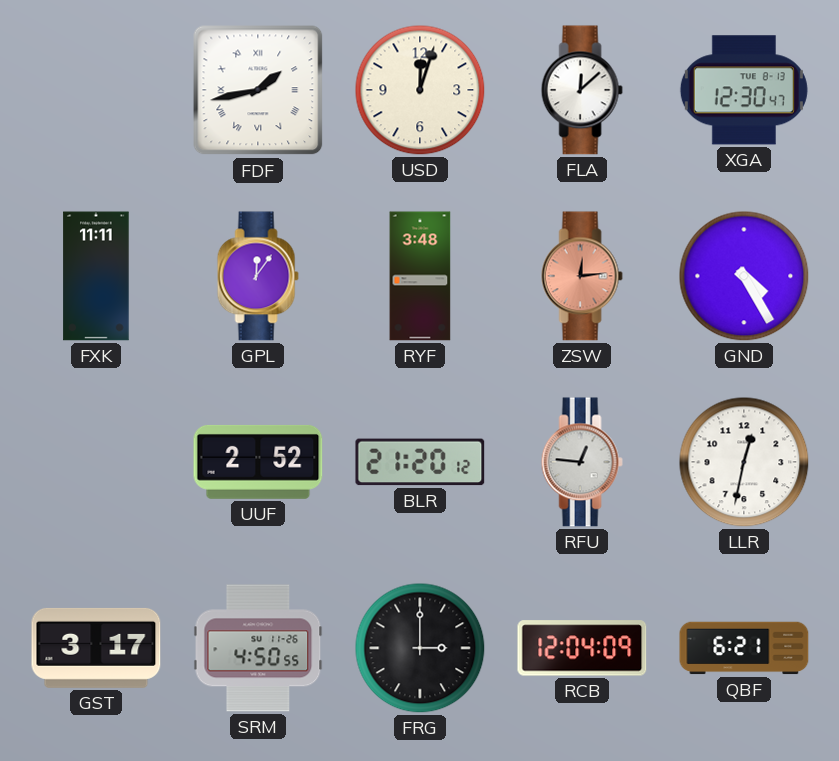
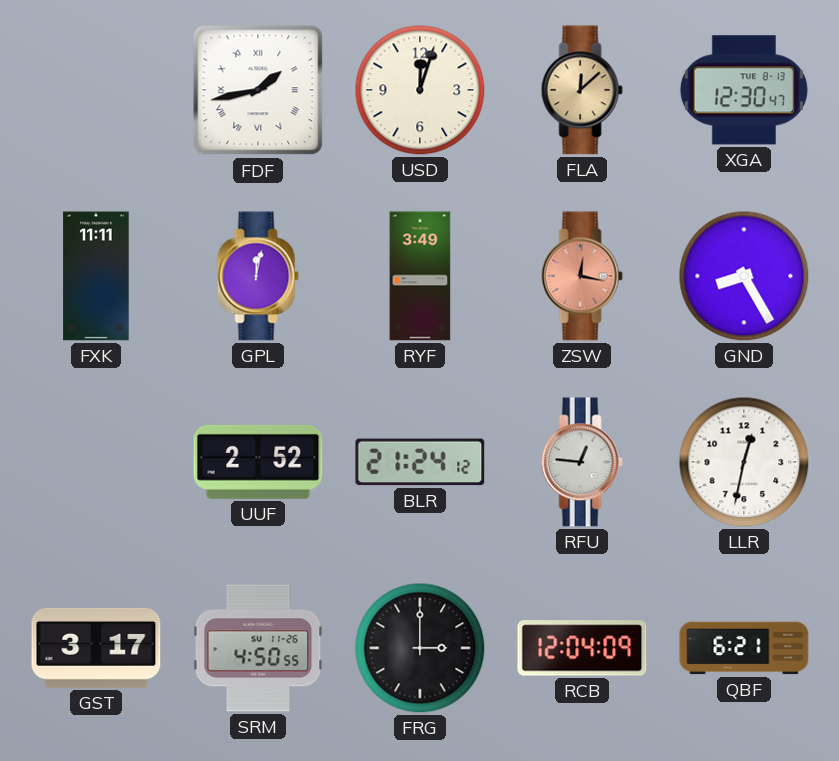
FLA dial: white -> champagne (582, 90)
GPL: 12:06 -> 12:02 (258, 276)
RYF: 3:48 -> 3:49 (420, 276)
ZSW: 12:14 -> 12:17 (582, 276)
GND: 4:25 -> 8:25 (744, 276)
BLR: 21:20 -> 21:24 (420, 462)
